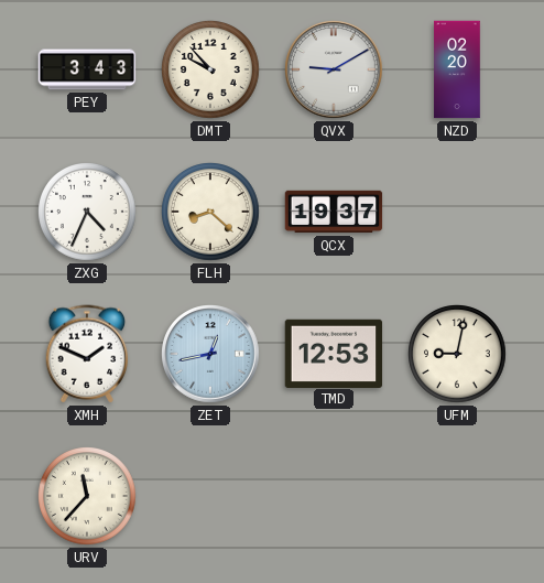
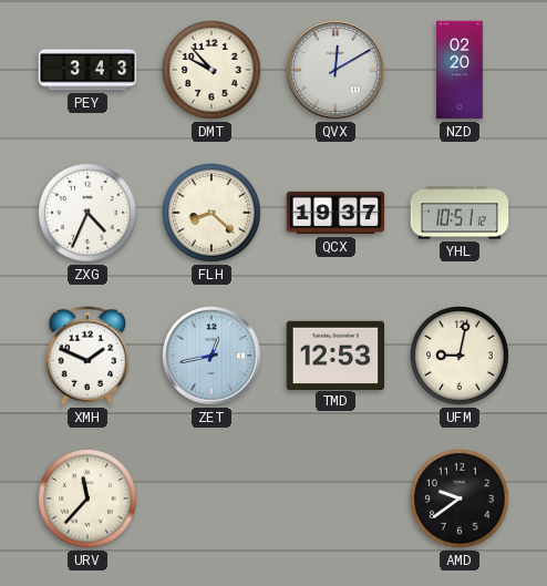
QVX: 9:10 -> 12:10 (337, 71)
YHL: none -> 10:51 (460, 213)
AMD: none -> 9:39 (461, 500)
